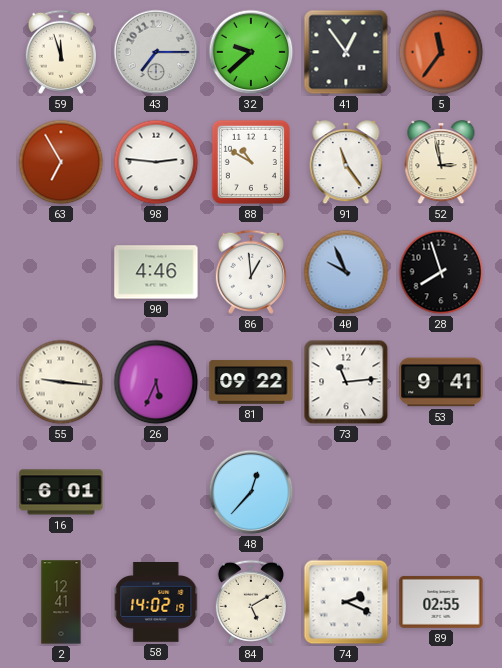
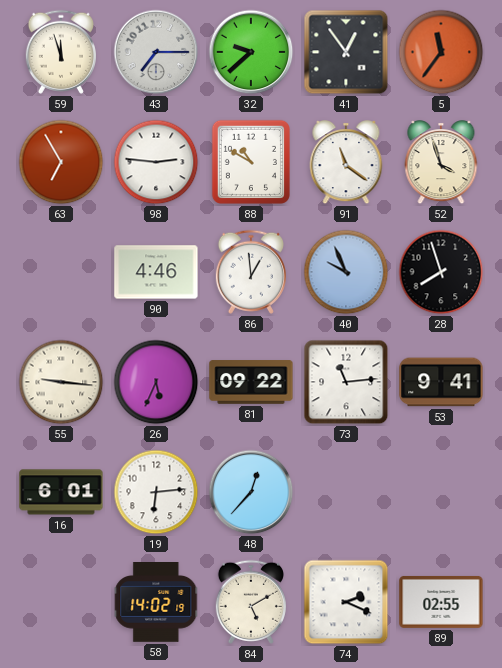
91: 11:24 -> 11:21 (346, 163)
52: 2:58 -> 3:57 (441, 163)
19: none -> 6:14 (156, 492)
2: 12:41 -> none (61, 602)
